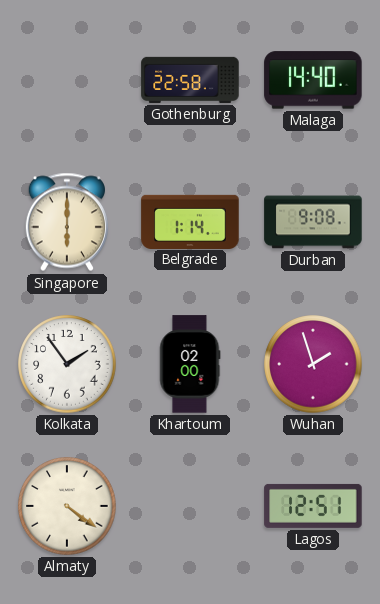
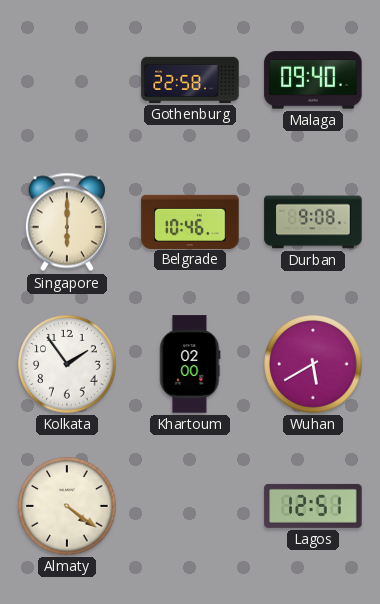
Malaga: 14:40 -> 09:40 (313, 80)
Belgrade: 1:14 -> 10:46 (190, 221)
Wuhan: 1:57 -> 5:40 (313, 364)
